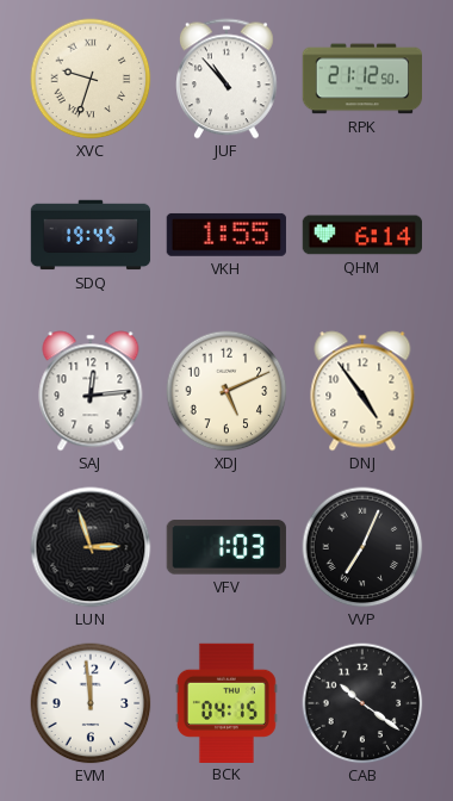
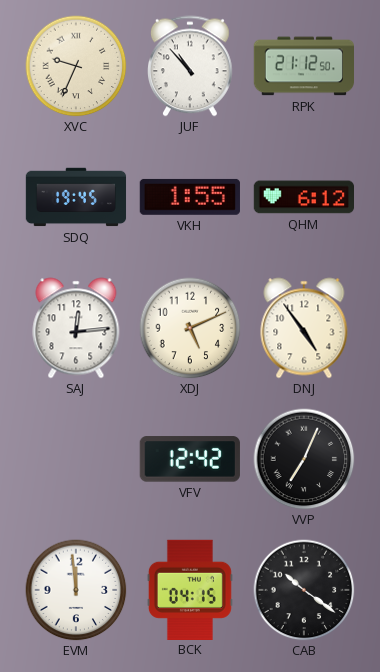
XVC: 9:33 -> 9:34 (76, 66)
QHM: 6:14 -> 6:12 (303, 197)
LUN: 2:57 -> none (91, 547)
VFV: 1:03 -> 12:42 (190, 459)
